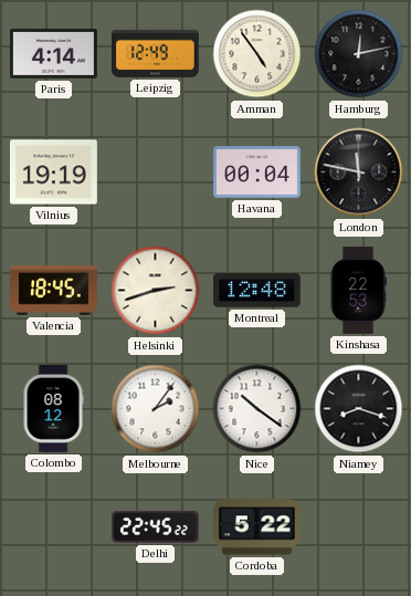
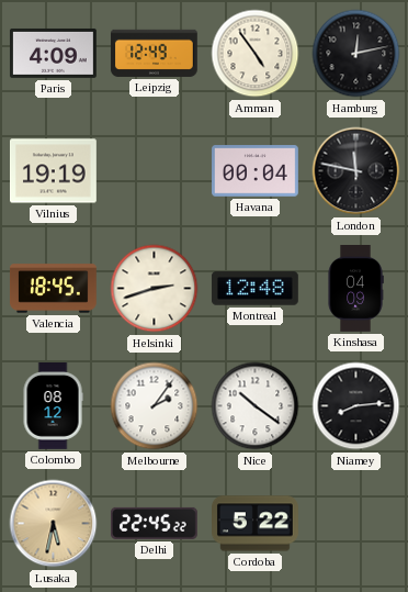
Paris: 4:14 -> 4:09 (54, 53)
Kinshasa: 22:53 -> 04:09 (355, 289)
Niamey: 8:18 -> 8:14 (356, 406)
Lusaka: none -> 5:32 (54, 524)
